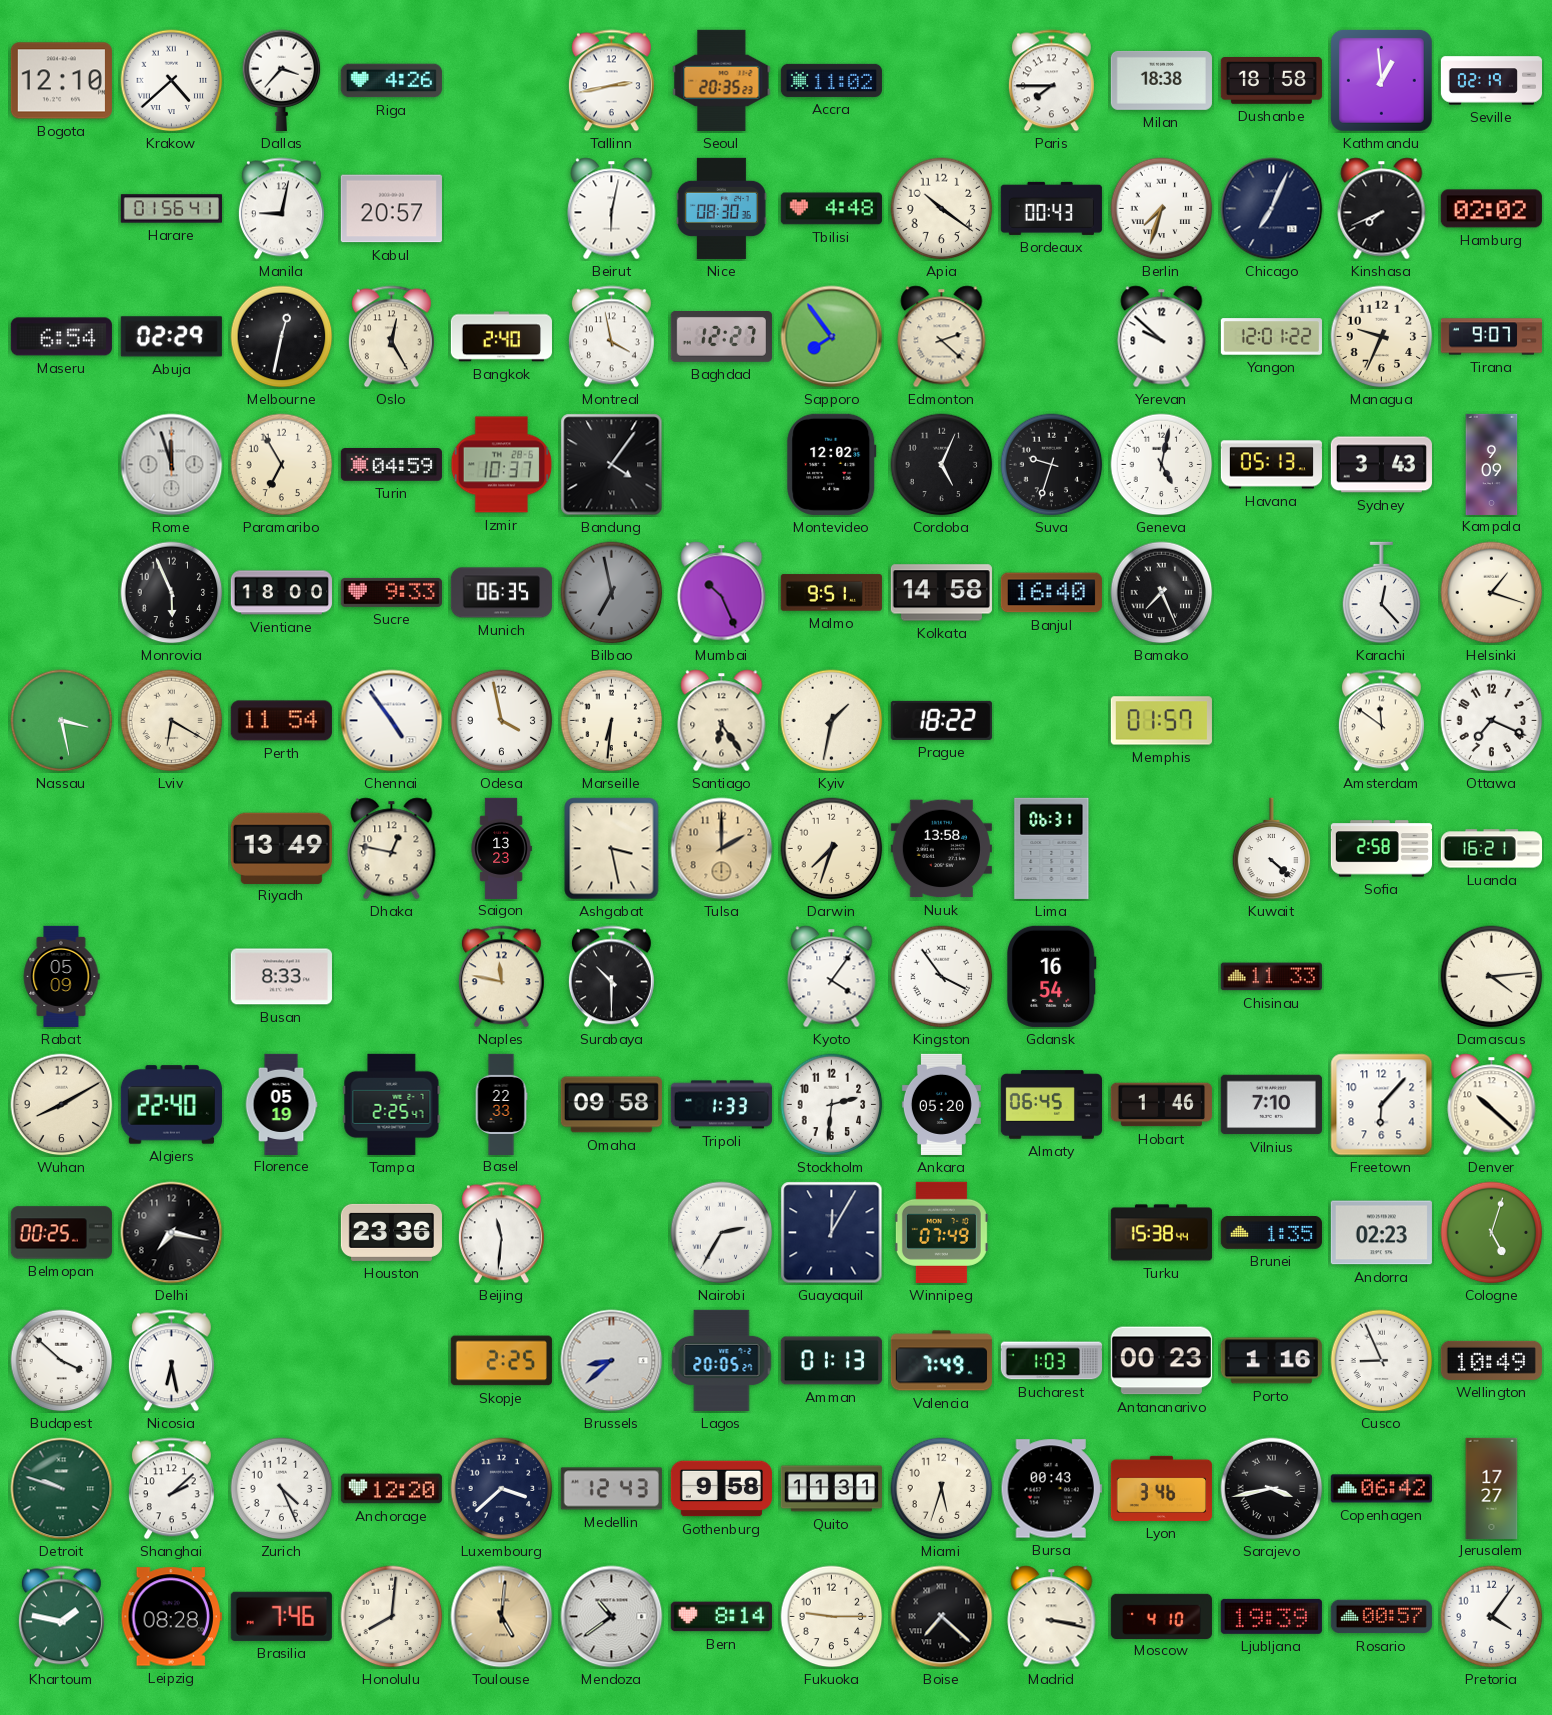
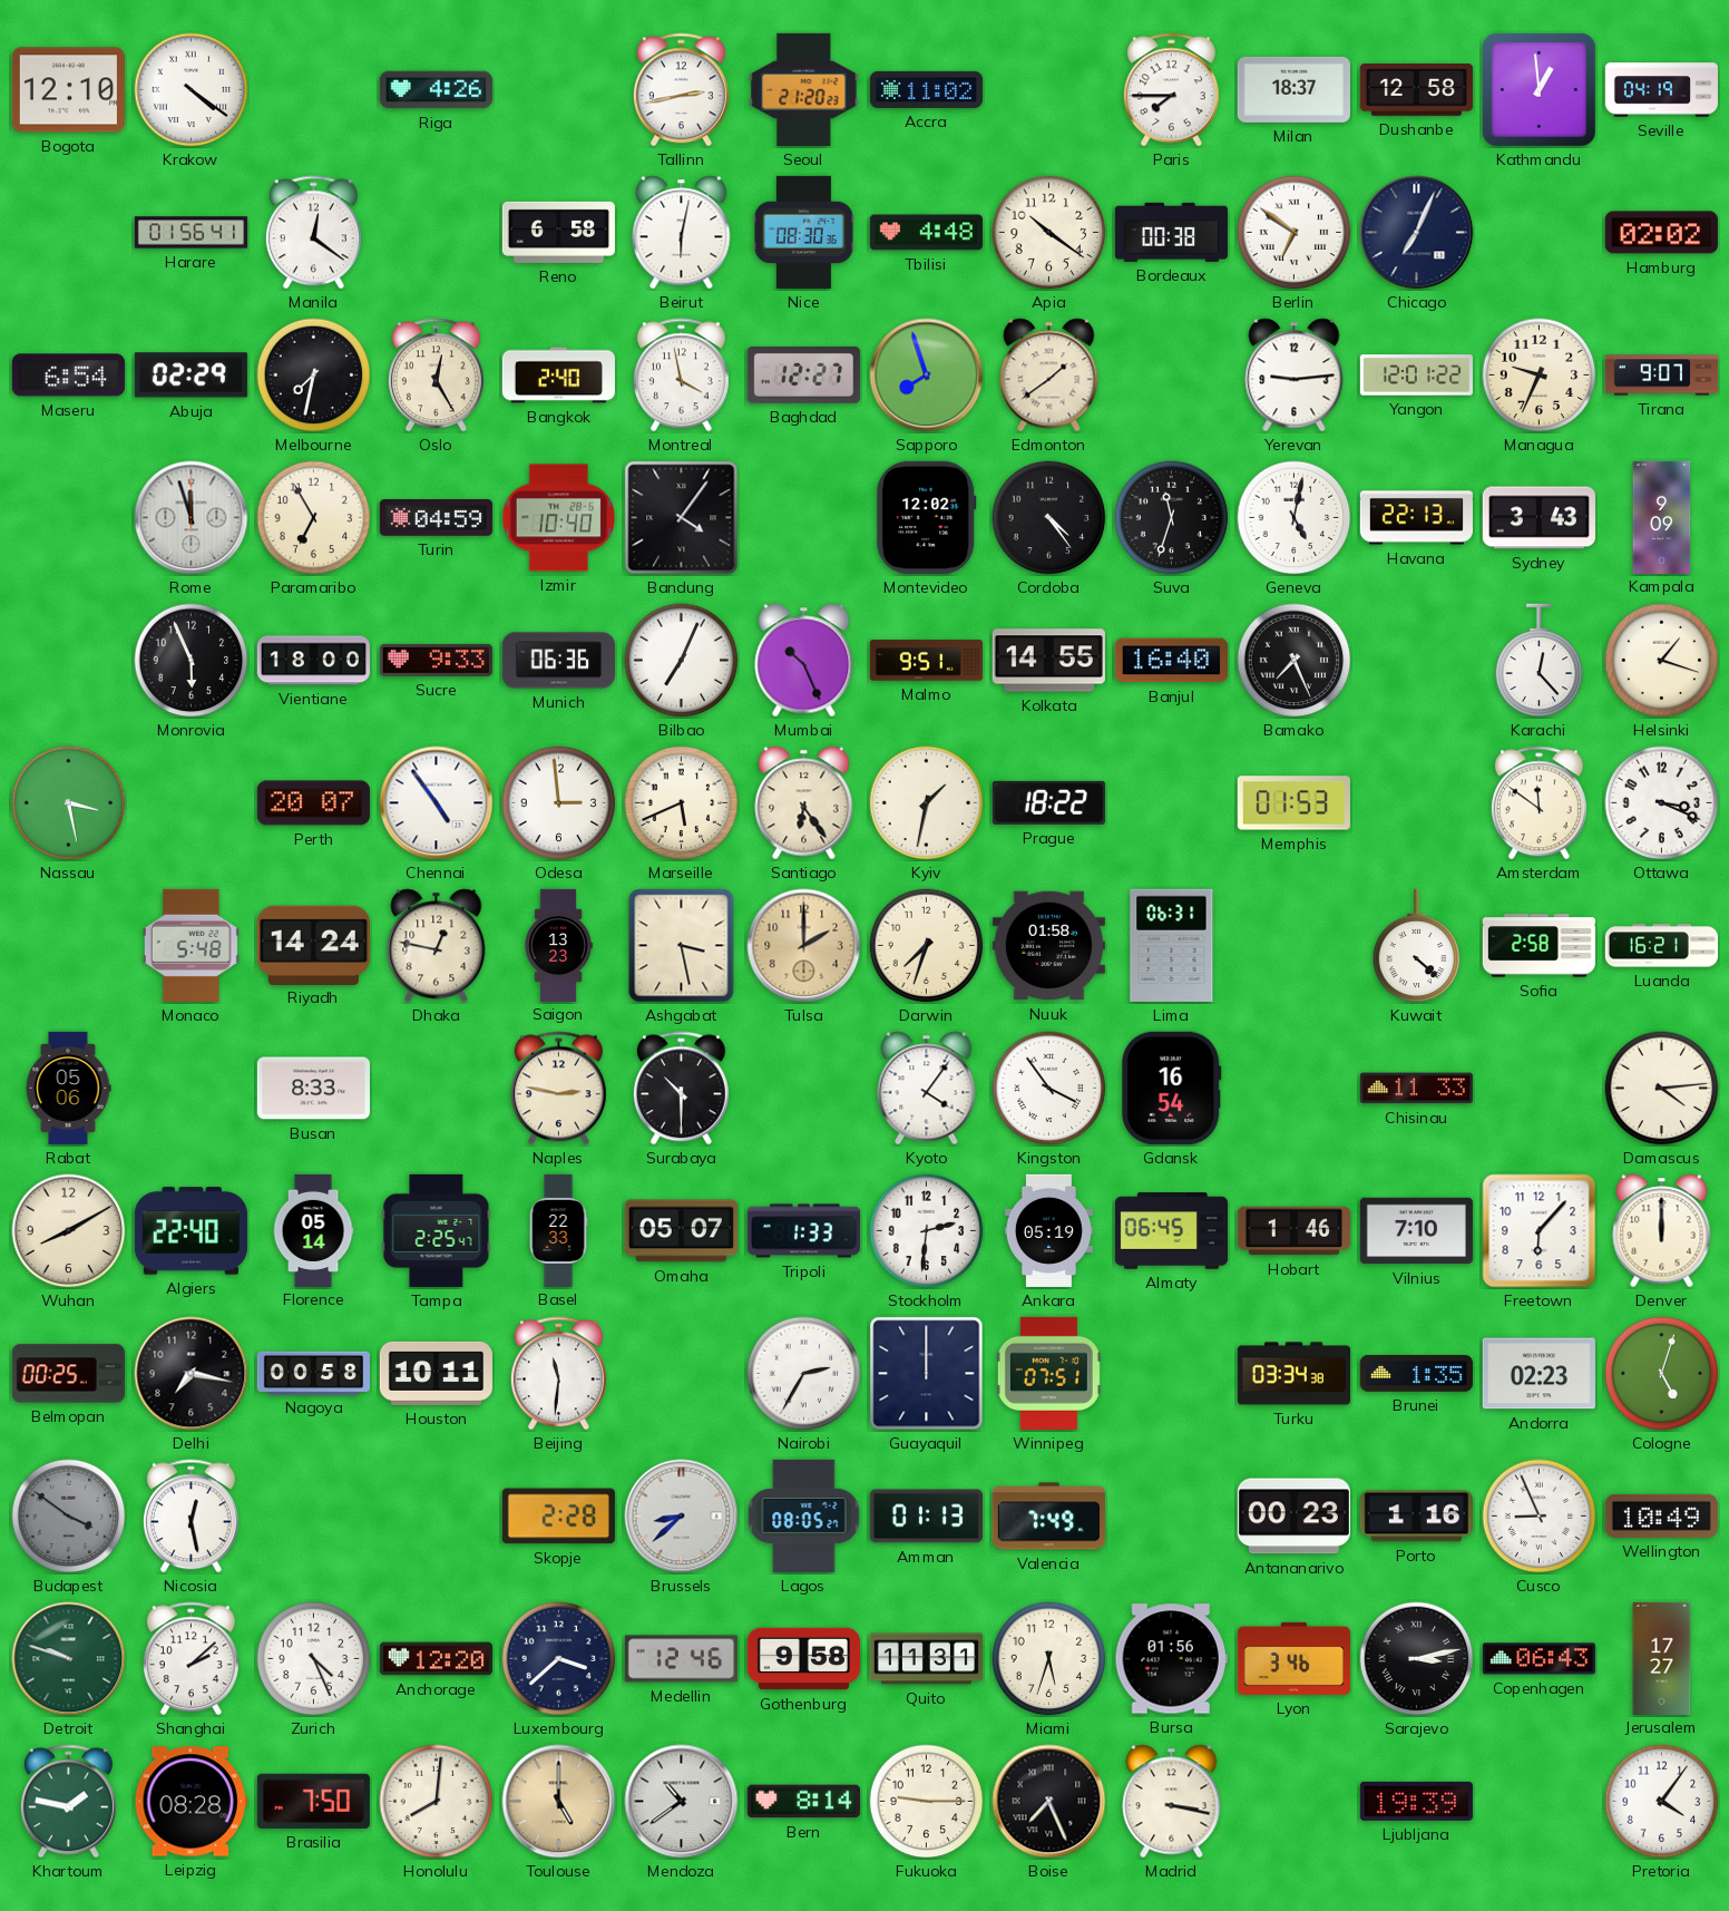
Krakow: 4:38 -> 4:21 (192, 90)
Dallas: 3:37 -> none (282, 80)
Seoul: 20:35 -> 21:20 (804, 89)
Milan: 18:38 -> 18:37 (1293, 89)
Dushanbe: 18:58 -> 12:58 (1416, 90)
Seville: 02:19 -> 04:19 (1661, 90)
Manila: 9:02 -> 12:21 (313, 233)
Kabul: 20:57 -> none (391, 209)
Reno: none -> 6:58 (558, 232)
Bordeaux: 00:43 -> 00:38 (1171, 232)
Berlin: 7:33 -> 6:51 (1295, 233)
Kinshasa: 7:41 -> none (1382, 209)
Melbourne: 12:32 -> 7:32 (314, 376)
Sapporo: 7:54 -> 7:57 (927, 376)
Edmonton: 2:22 -> 1:39 (1049, 376)
Yerevan: 9:52 -> 9:14 (1295, 376)
Izmir: 10:37 -> 10:40 (559, 518)
Cordoba: 5:04 -> 4:24 (1049, 518)
Suva: 9:33 -> 11:33 (1172, 518)
Havana: 05:13 -> 22:13 (1416, 518)
Munich: 06:35 -> 06:36 (558, 661)
Bilbao: 6:58 -> 7:04 (682, 661)
Bilbao dial: grey -> white (682, 661)
Kolkata: 14:58 -> 14:55 (1048, 661)
Lviv: 6:20 -> none (172, 721)
Perth: 11:54 -> 20:07 (313, 803)
Odesa: 3:58 -> 2:59 (559, 803)
Marseille: 6:31 -> 5:41 (682, 803)
Memphis: 01:57 -> 01:53 (1293, 803)
Ottawa: 7:19 -> 3:19 (1662, 803)
Monaco: none -> 5:48 (191, 945)
Riyadh: 13:49 -> 14:24 (313, 945)
Nuuk: 13:58 -> 01:58 (1048, 946)
Rabat: 05:09 -> 05:06 (68, 1088)
Naples: 11:47 -> 2:47 (558, 1089)
Florence: 05:19 -> 05:14 (313, 1230)
Omaha: 09:58 -> 05:07 (681, 1231)
Ankara: 05:20 -> 05:19 (1048, 1230)
Denver: 10:22 -> 12:00 (1662, 1231)
Nagoya: none -> 00:58 (313, 1373)
Houston: 23:36 -> 10:11 (436, 1373)
Guayaquil: 12:05 -> 12:00 (927, 1374)
Winnipeg: 07:49 -> 07:51 (1048, 1373)
Turku: 15:38 -> 03:34 (1293, 1374)
Budapest: 3:52 -> 3:51 (69, 1517)
Budapest dial: white -> grey (69, 1517)
Nicosia: 6:28 -> 12:28 (191, 1517)
Skopje: 2:25 -> 2:28 (558, 1517)
Lagos: 20:05 -> 08:05 (804, 1515)
Bucharest: 1:03 -> none (1051, 1361)
Medellin: 12:43 -> 12:46 (681, 1659)
Bursa: 00:43 -> 01:56 (1171, 1659)
Sarajevo: 3:43 -> 3:13 (1417, 1659)
Copenhagen: 06:42 -> 06:43 (1538, 1659)
Brasilia: 7:46 -> 7:50 (313, 1801)
Toulouse: 5:01 -> 5:00 (559, 1802)
Boise: 7:22 -> 7:26 (1049, 1802)
Moscow: 4:10 -> none (1161, 1616)
Rosario: 00:57 -> none (1381, 1617)
